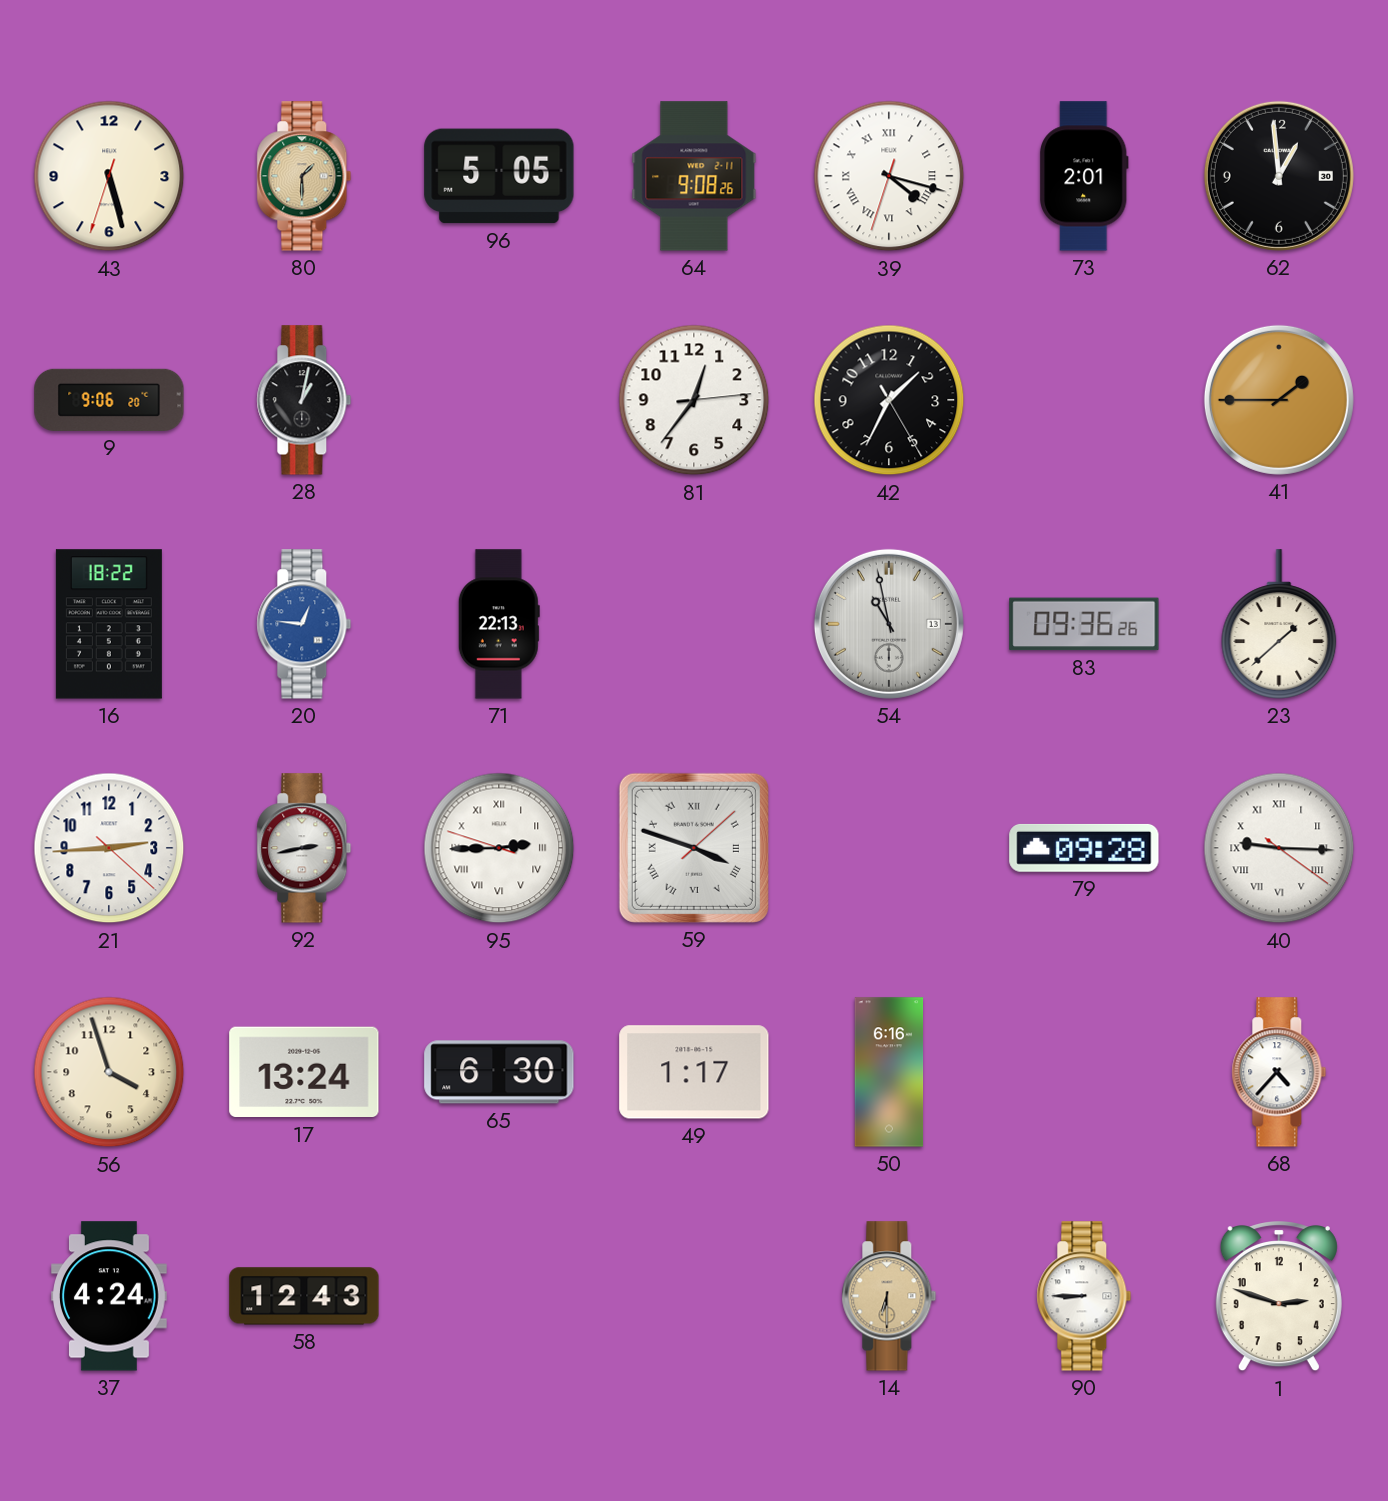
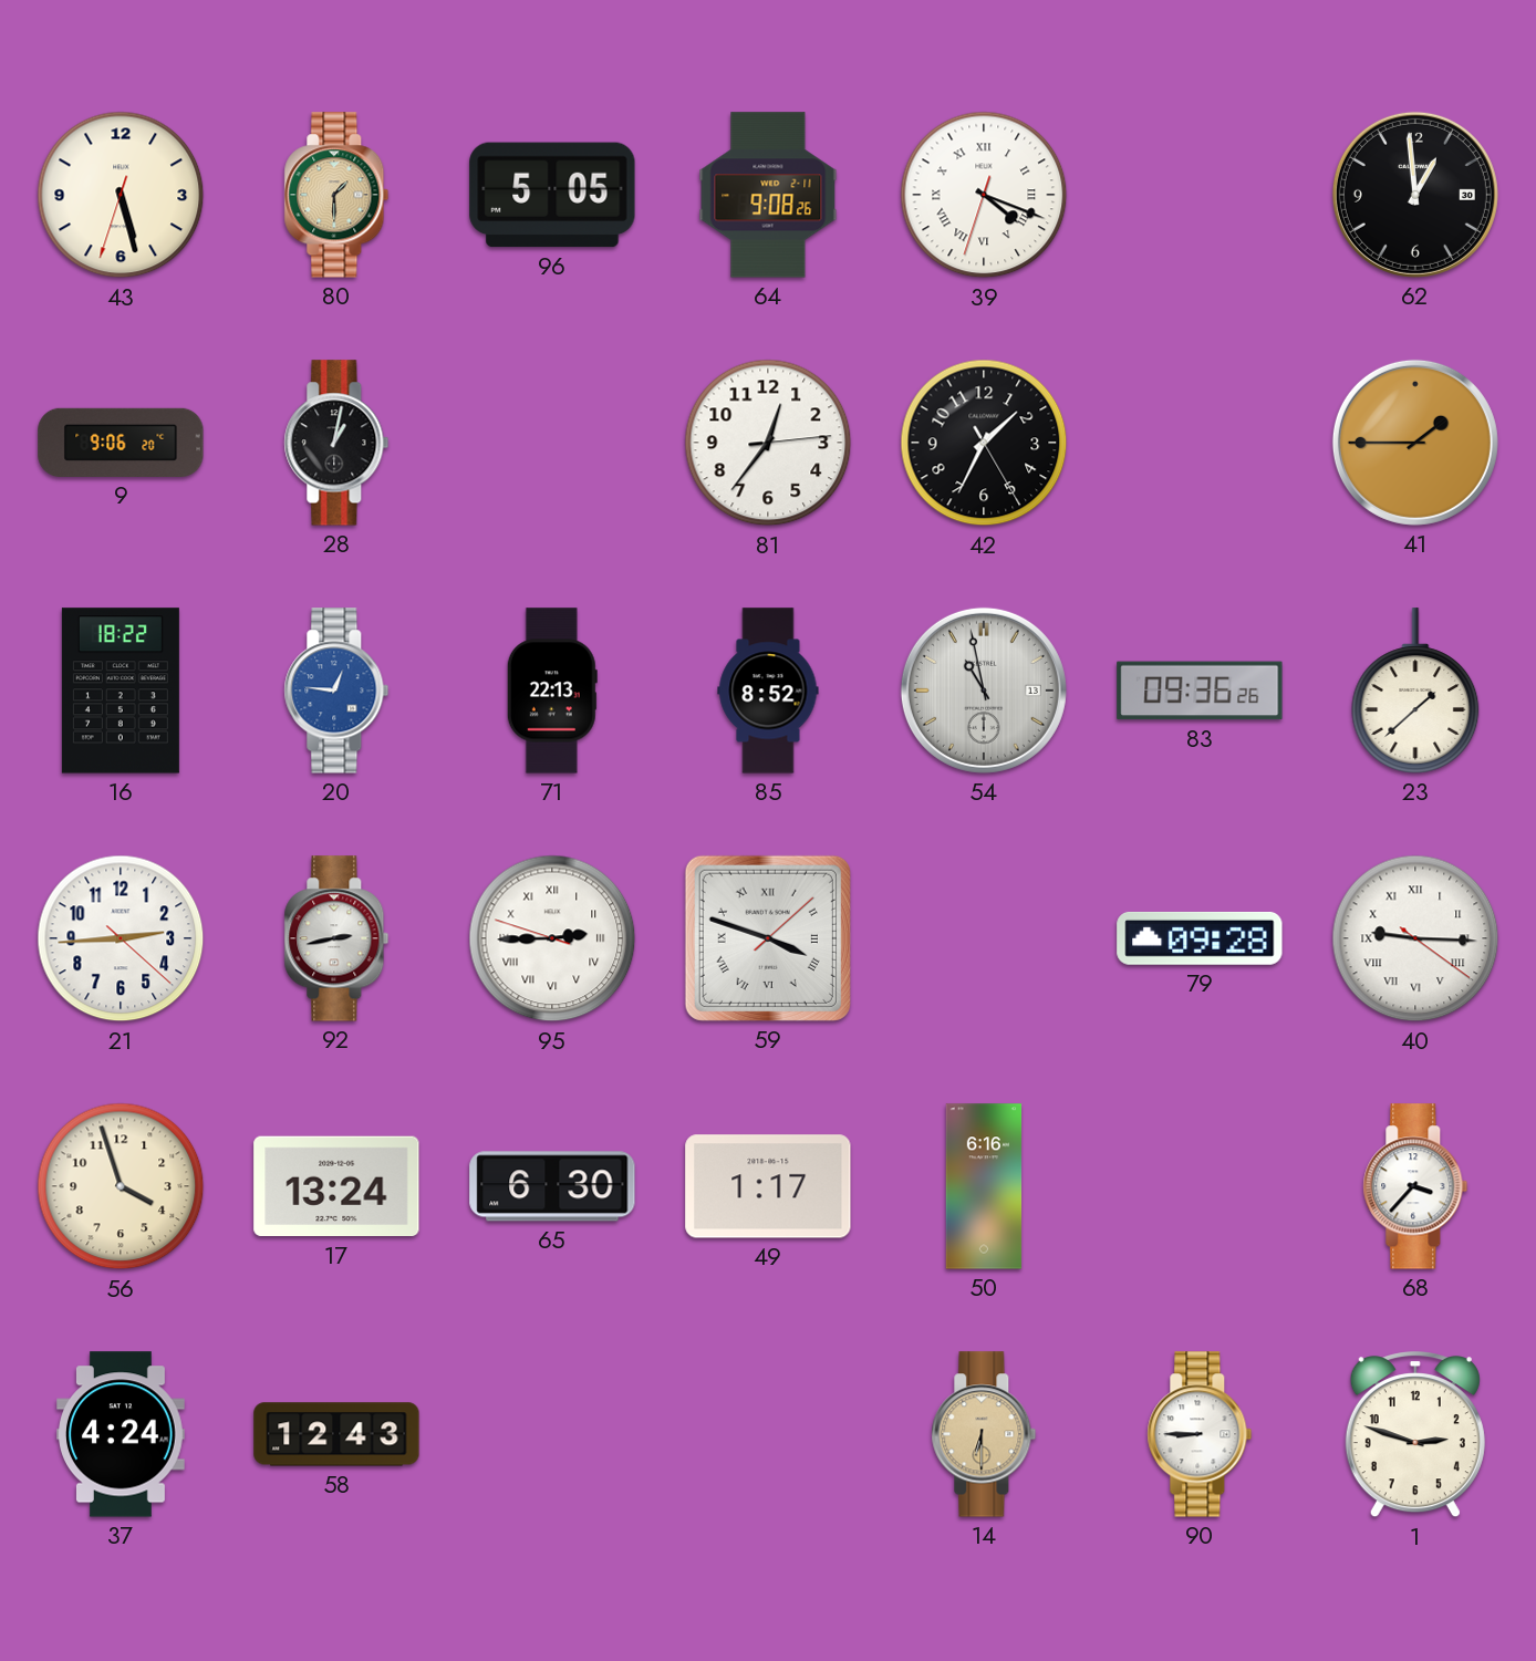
39: 4:17 -> 4:18 (984, 195)
73: 2:01 -> none (1084, 176)
85: none -> 8:52 (768, 691)
68: 4:37 -> 3:37 (1415, 1186)
